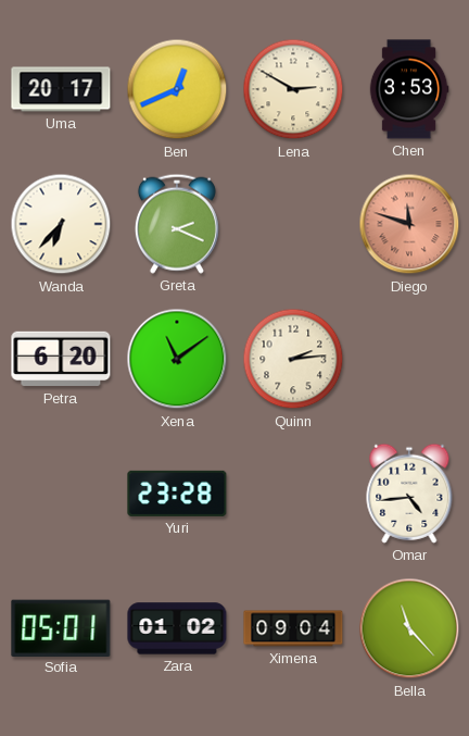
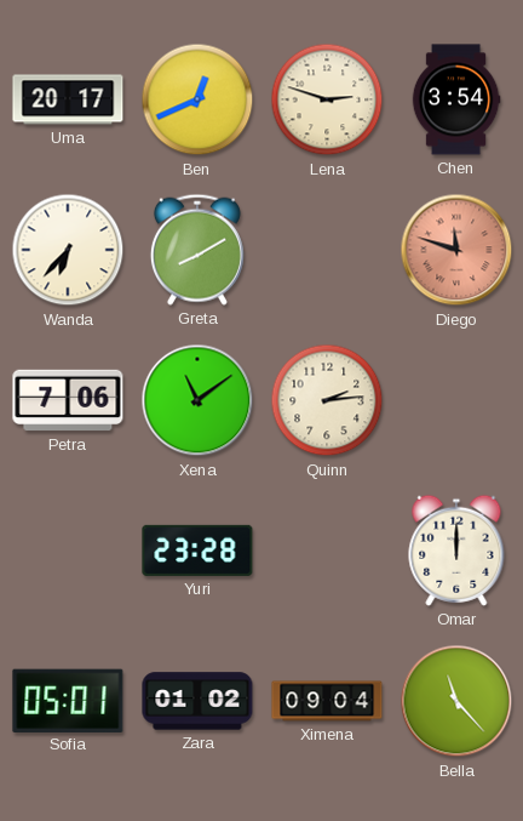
Lena: 2:50 -> 2:48 (327, 99)
Chen: 3:53 -> 3:54 (456, 99)
Greta: 2:19 -> 8:10 (197, 250)
Petra: 6:20 -> 7:06 (68, 400)
Omar: 4:44 -> 12:00 (456, 551)
